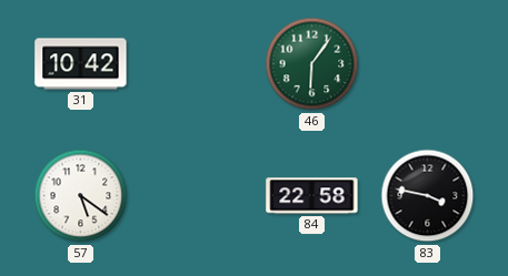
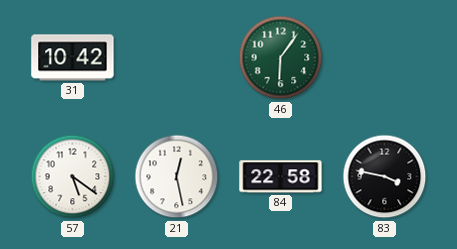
21: none -> 12:28 (177, 177)
